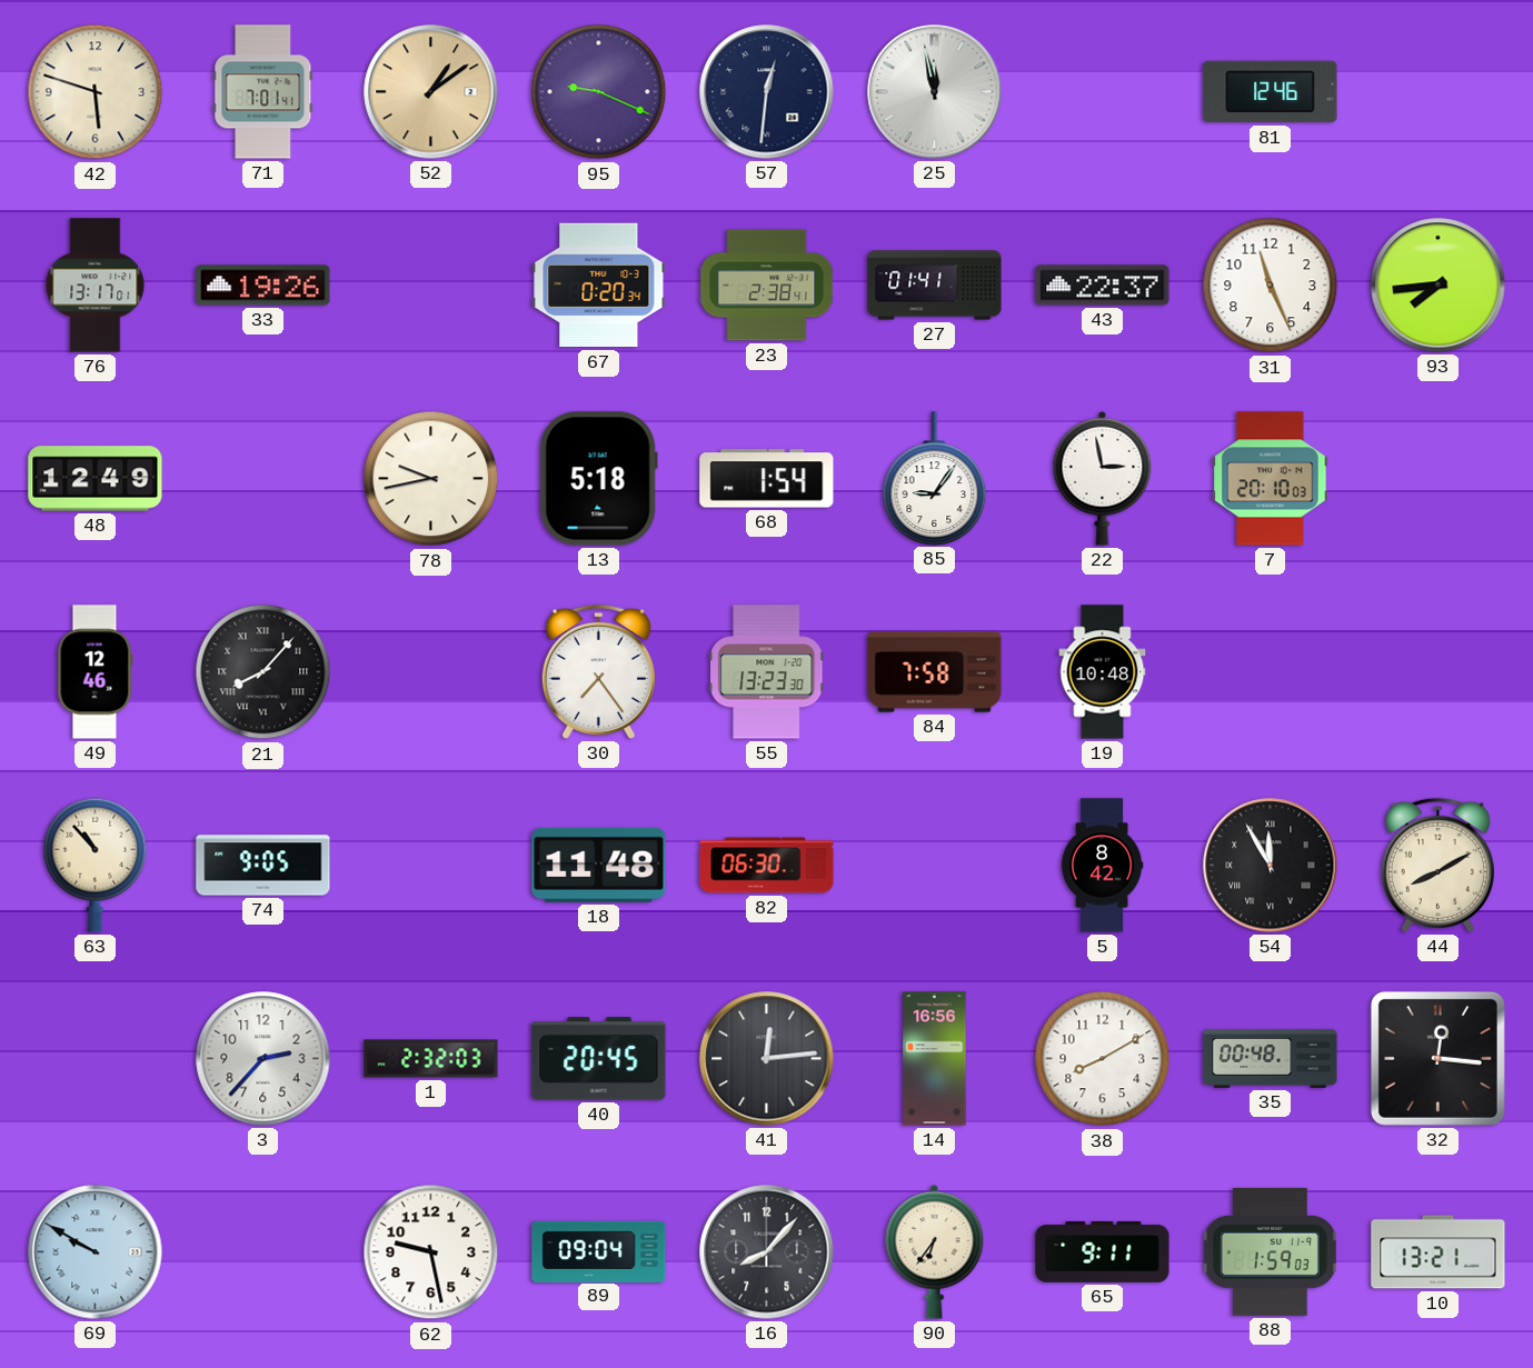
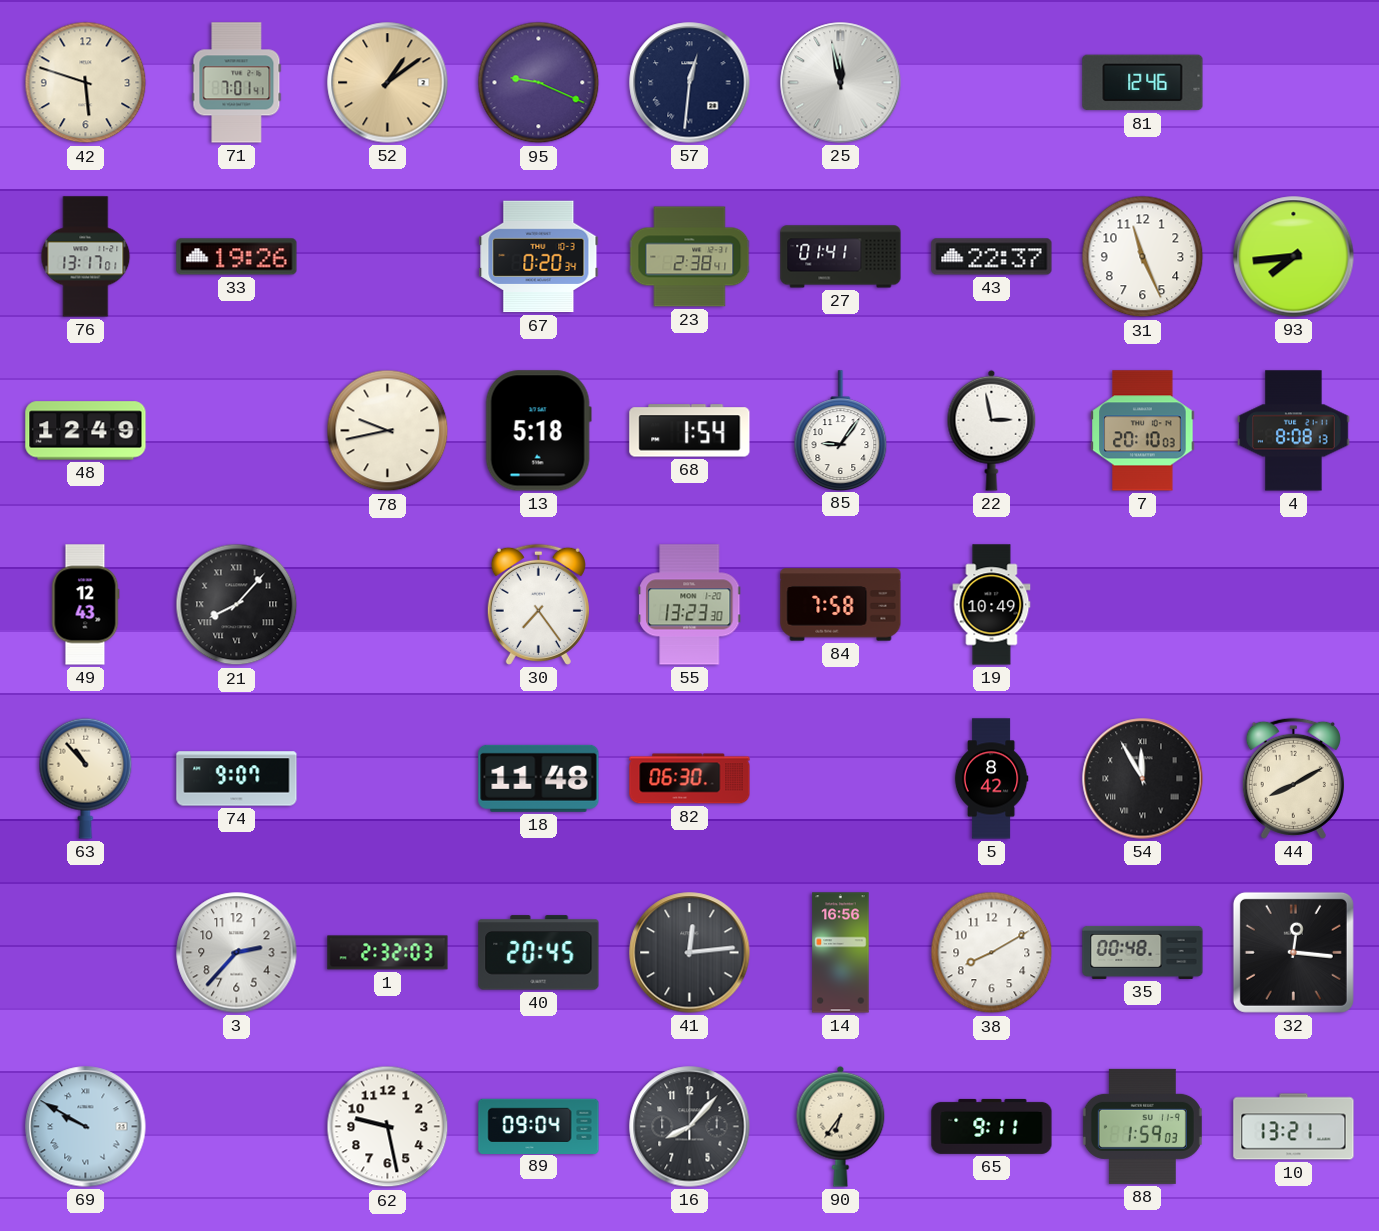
4: none -> 8:08 (1294, 431)
49: 12:46 -> 12:43 (85, 605)
19: 10:48 -> 10:49 (992, 605)
74: 9:05 -> 9:07 (237, 779)
